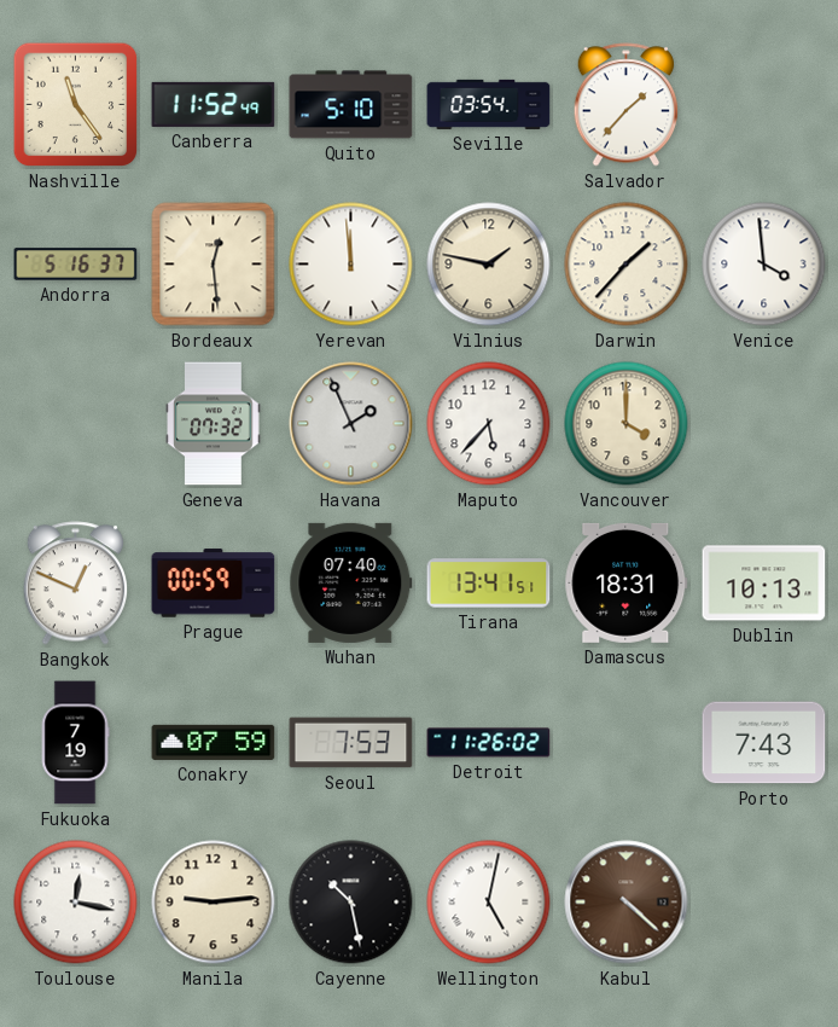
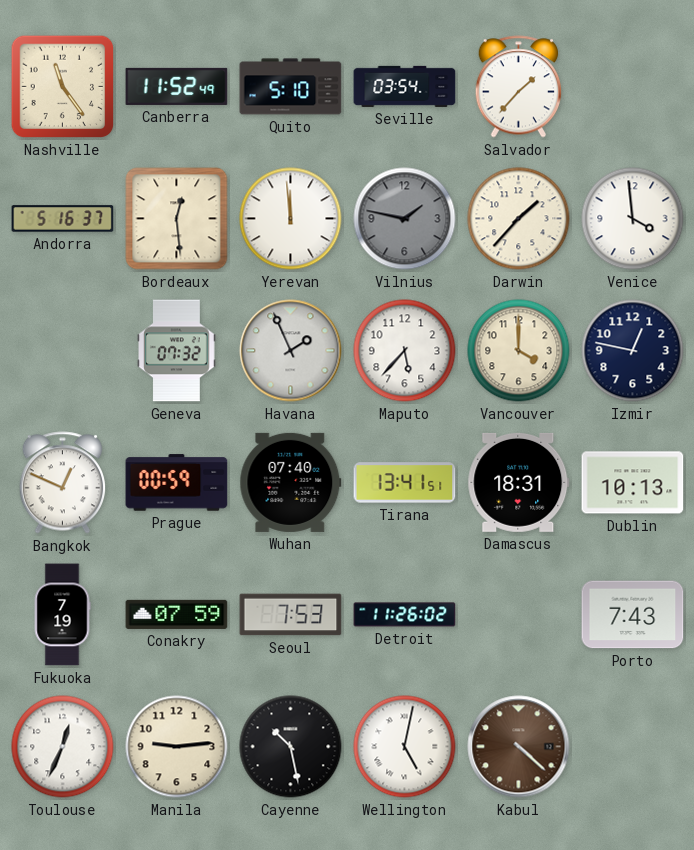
Vilnius dial: cream -> grey (405, 219)
Izmir: none -> 12:47 (633, 351)
Toulouse: 12:17 -> 12:34 (63, 747)
